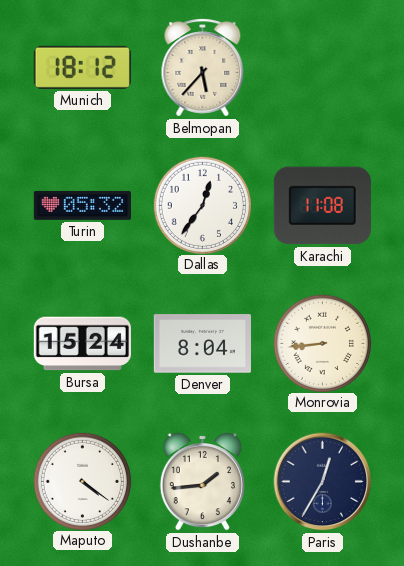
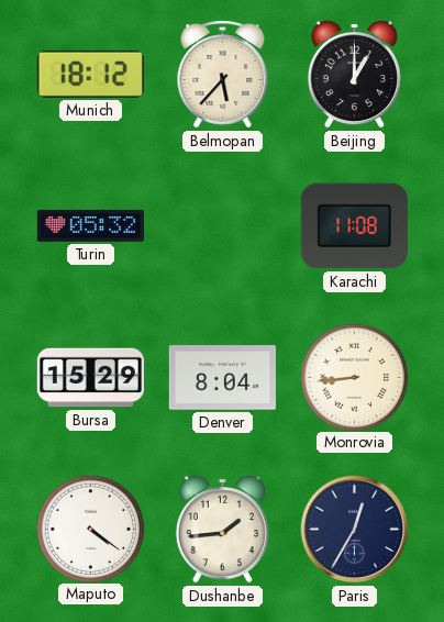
Beijing: none -> 1:00 (354, 74)
Dallas: 12:36 -> none (202, 205)
Bursa: 15:24 -> 15:29 (90, 378)
